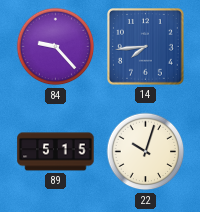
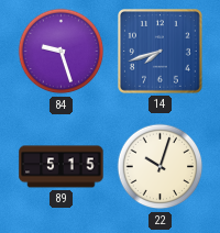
84: 9:23 -> 9:27 (62, 52)
14: 7:44 -> 7:42 (161, 52)
